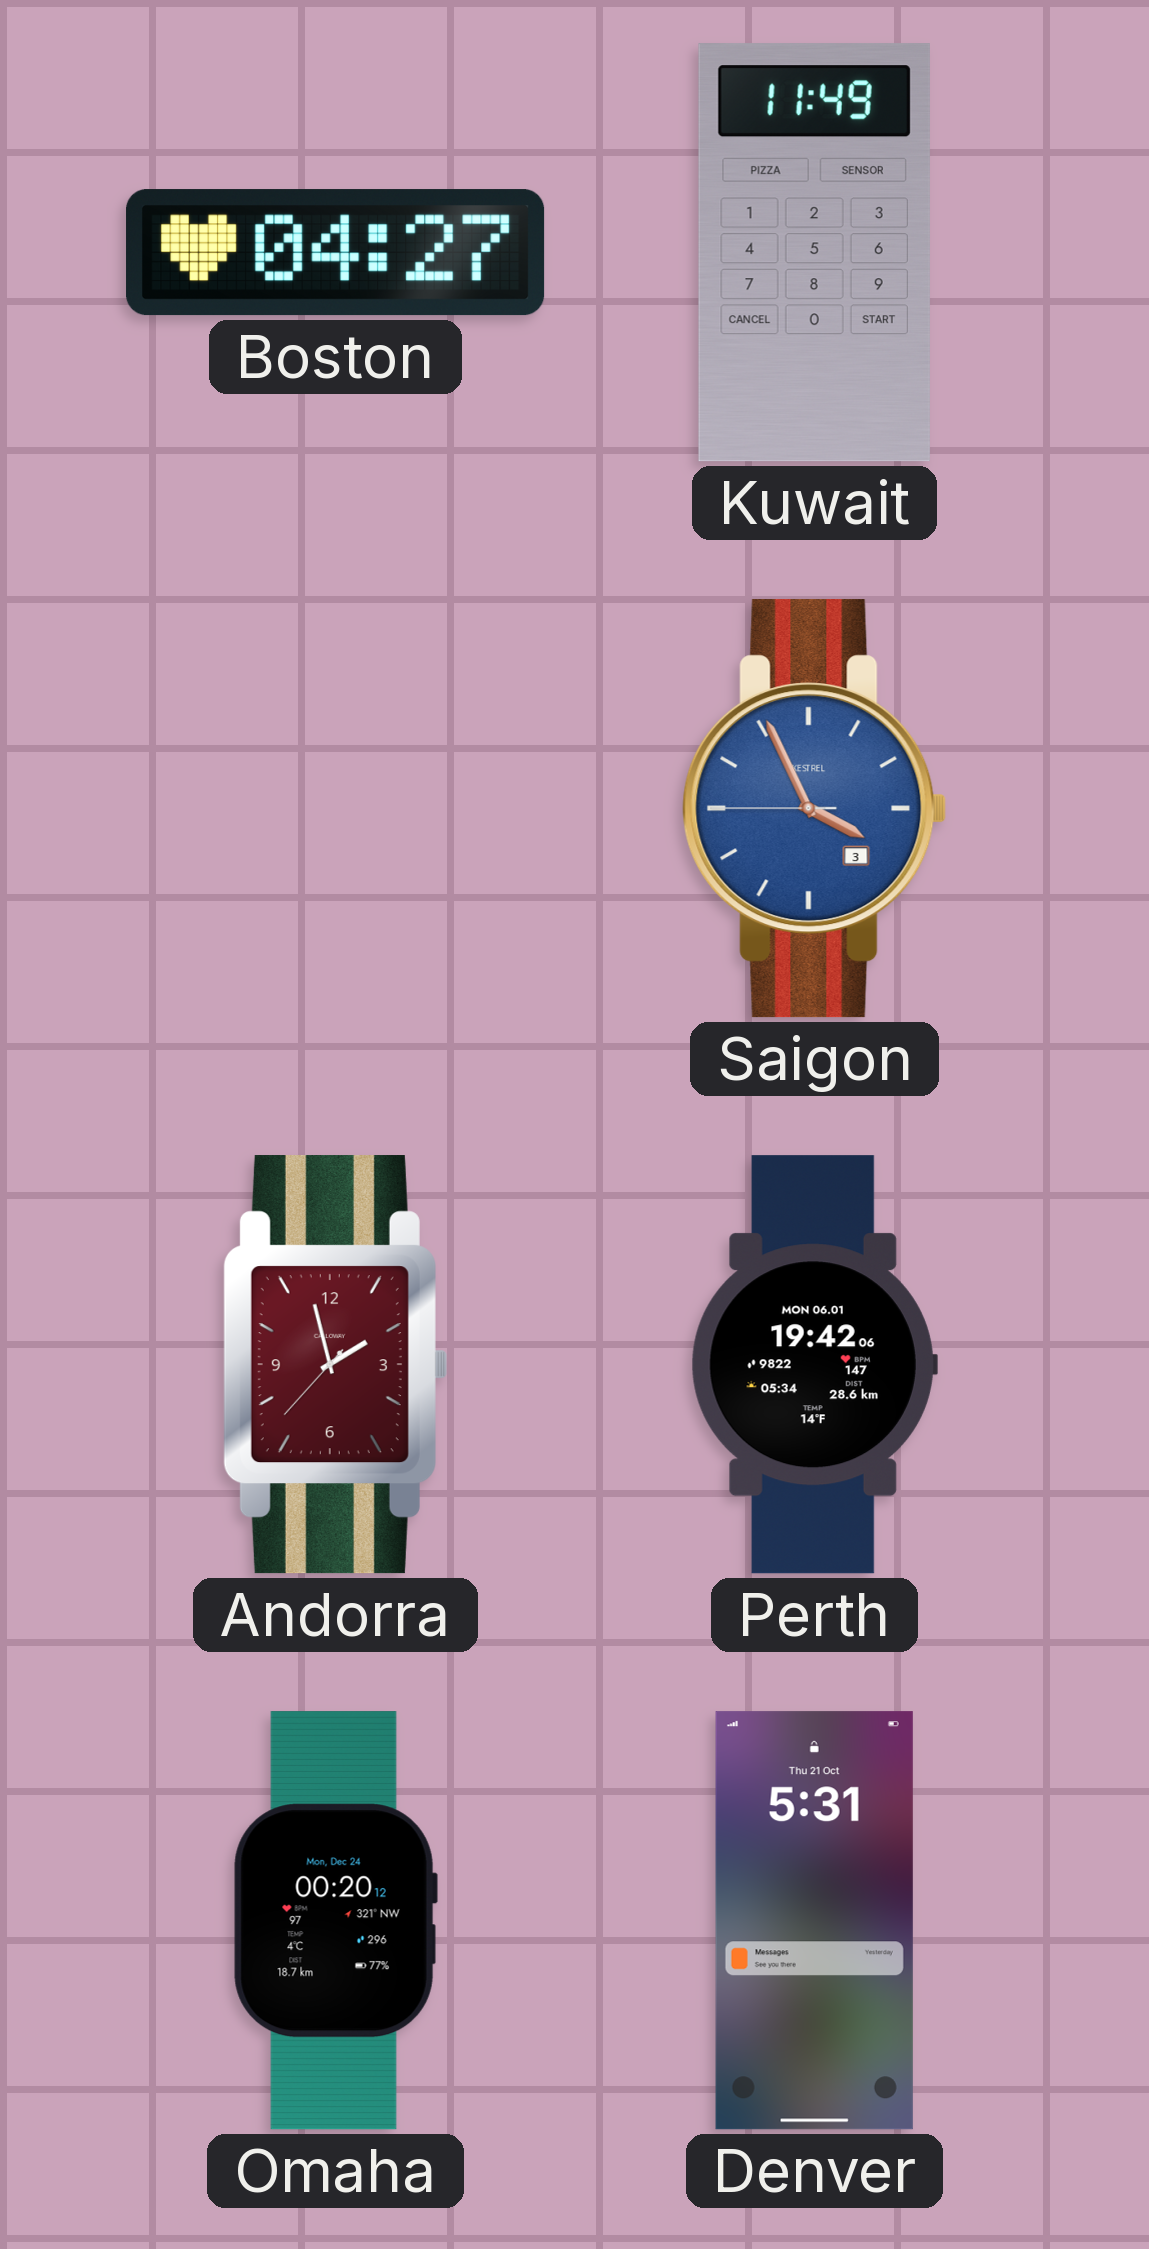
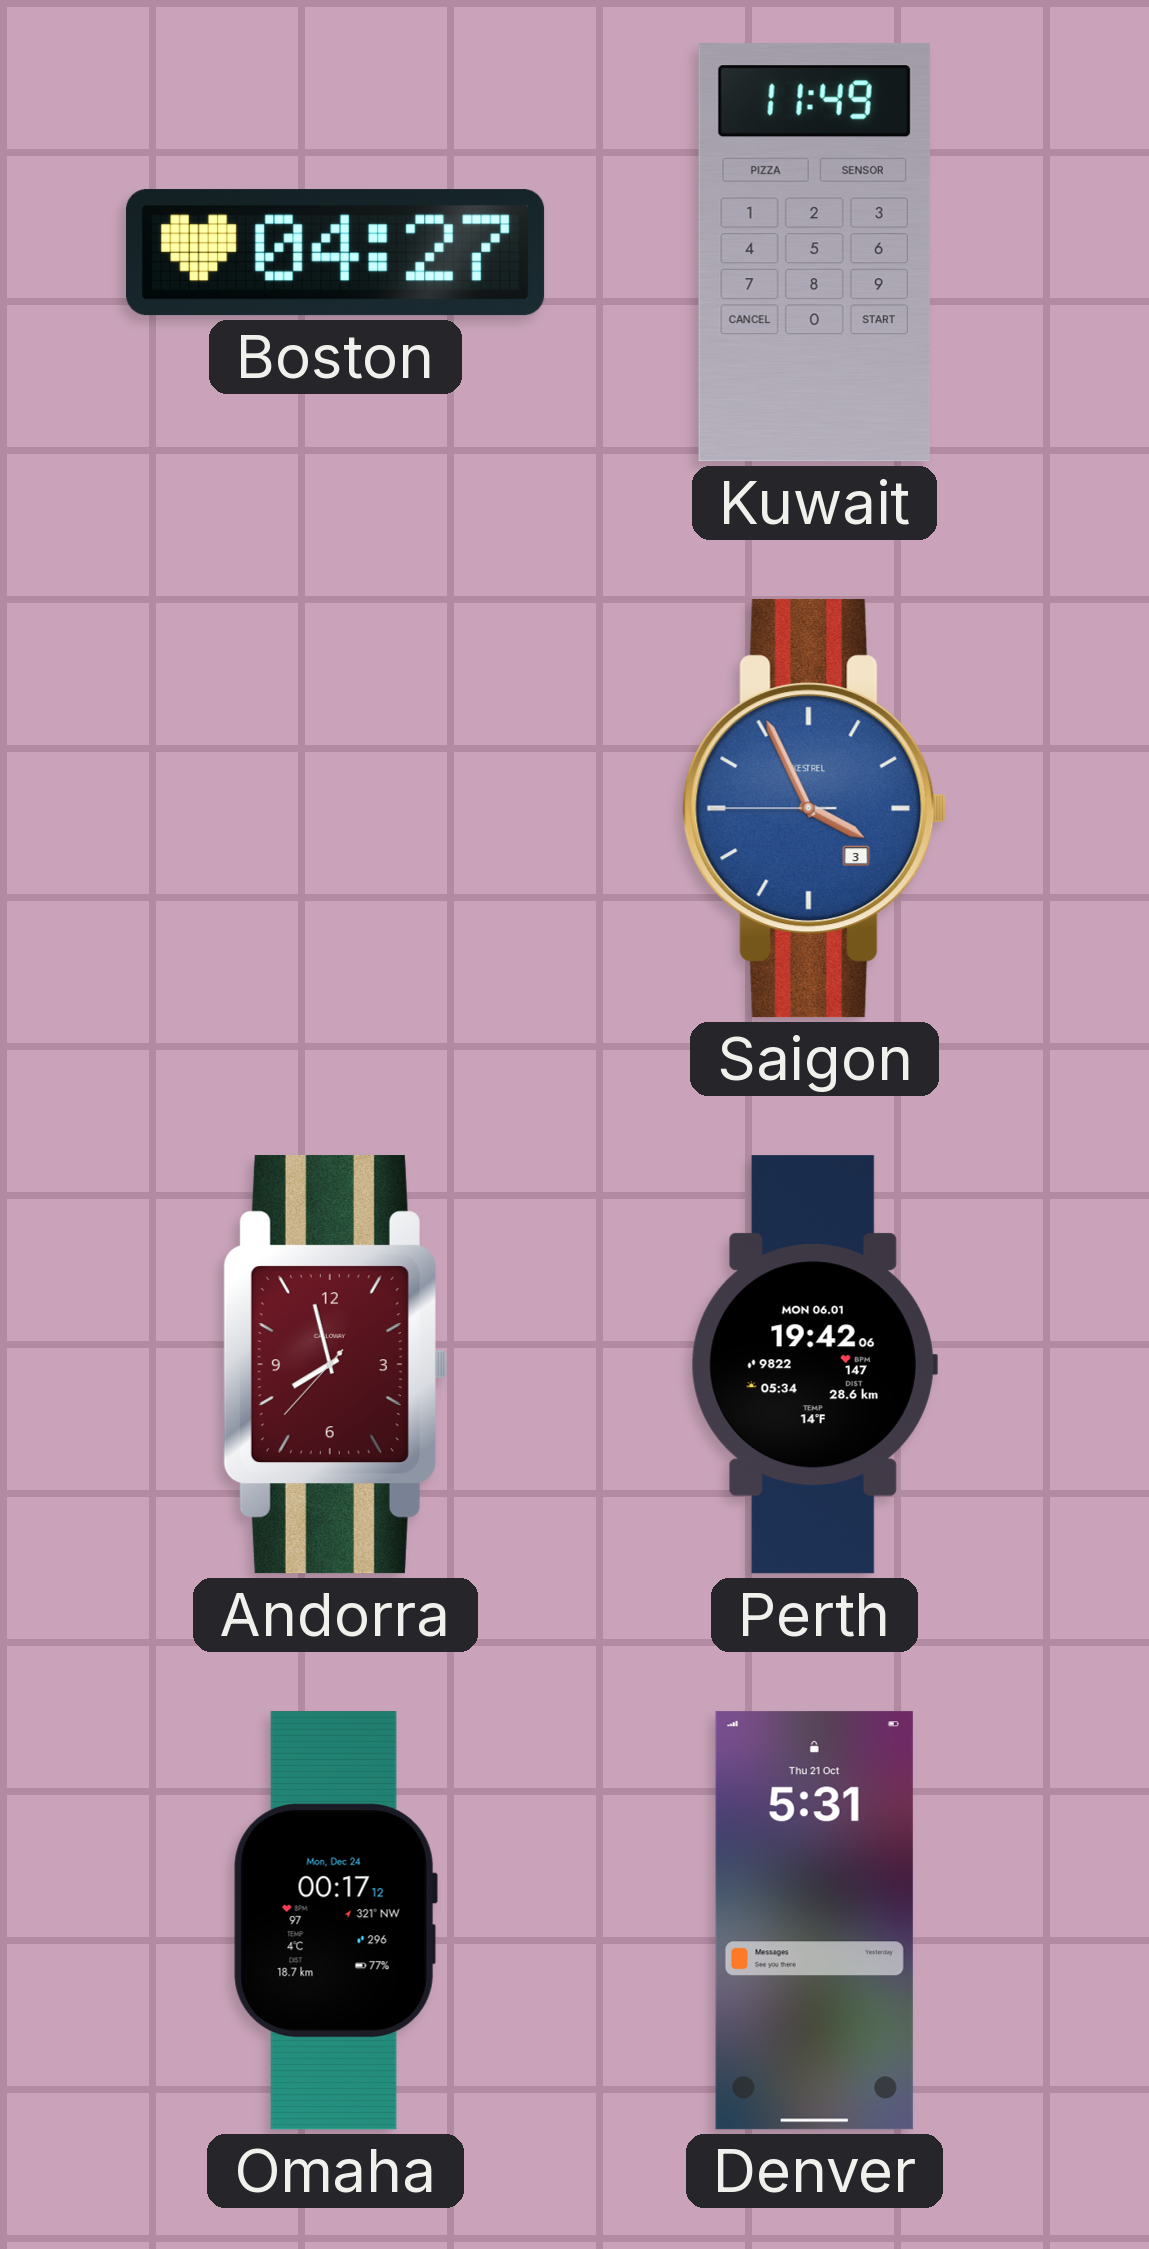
Andorra: 1:57 -> 7:57 (335, 1365)
Omaha: 00:20 -> 00:17 (335, 1921)
